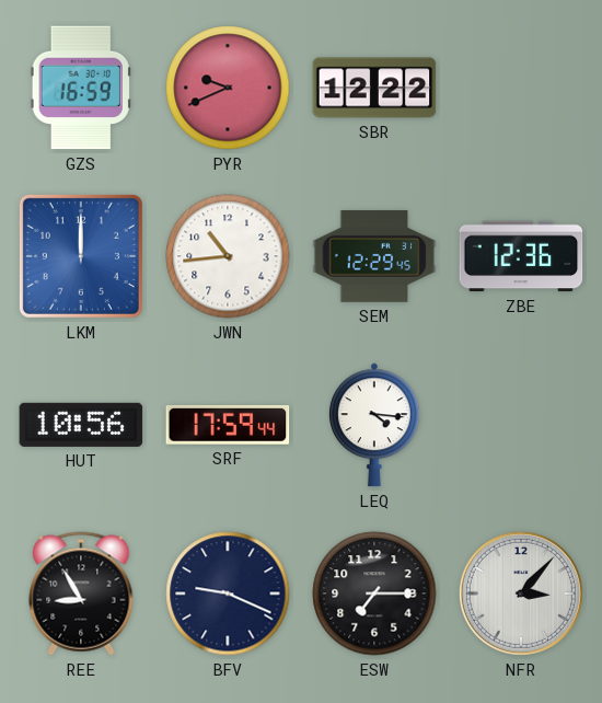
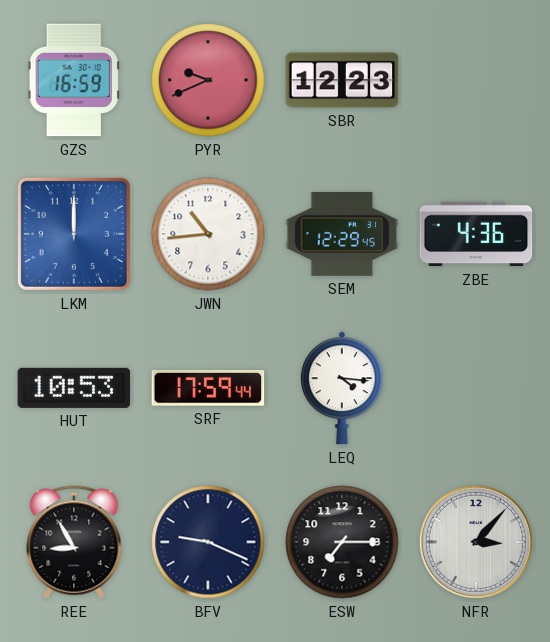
SBR: 12:22 -> 12:23 (342, 80)
ZBE: 12:36 -> 4:36 (476, 234)
HUT: 10:56 -> 10:53 (74, 388)
